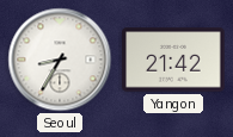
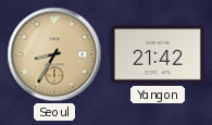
Seoul dial: white -> champagne (54, 54)
